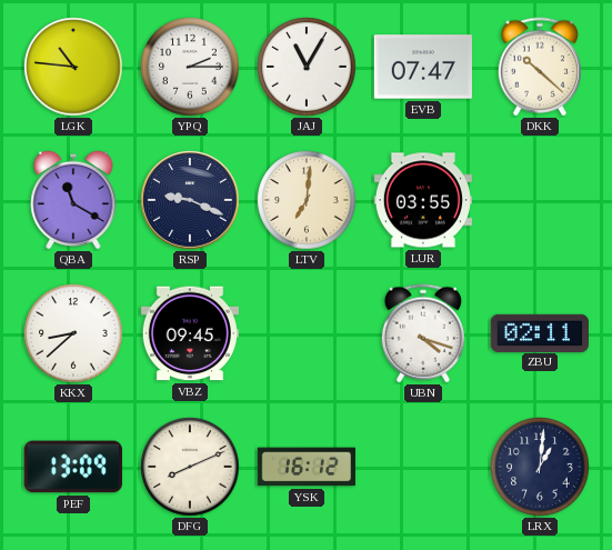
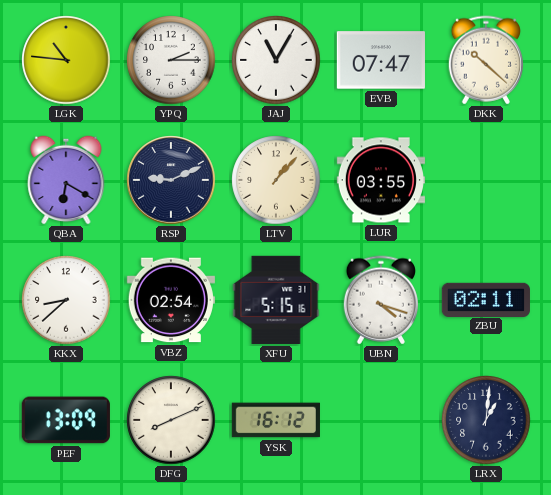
QBA: 11:20 -> 6:20 (66, 180)
RSP: 9:19 -> 9:11 (171, 180)
LTV: 7:01 -> 1:07 (276, 180)
VBZ: 09:45 -> 02:54 (171, 300)
XFU: none -> 5:15 (276, 300)
